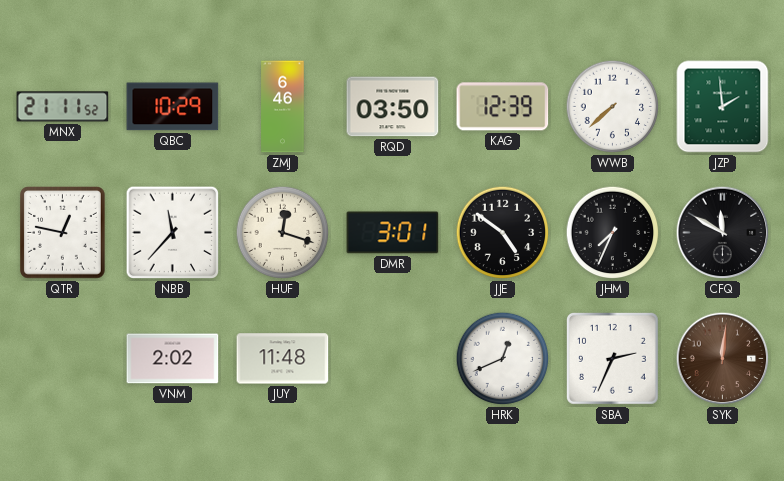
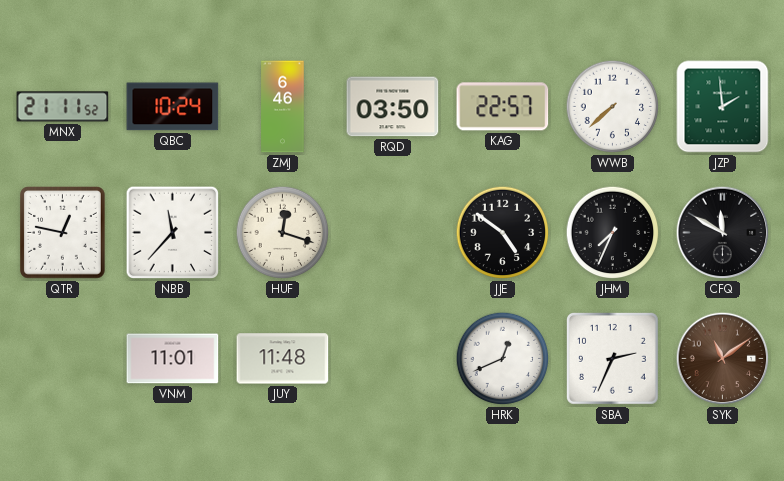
QBC: 10:29 -> 10:24 (173, 107)
KAG: 12:39 -> 22:57 (503, 107)
DMR: 3:01 -> none (393, 233)
VNM: 2:02 -> 11:01 (173, 359)
SYK: 12:01 -> 11:09 (723, 359)
